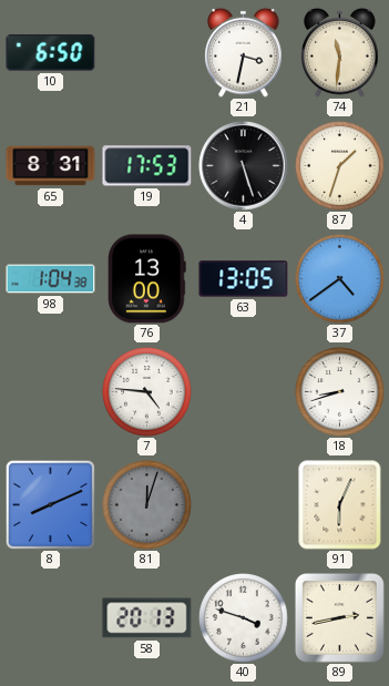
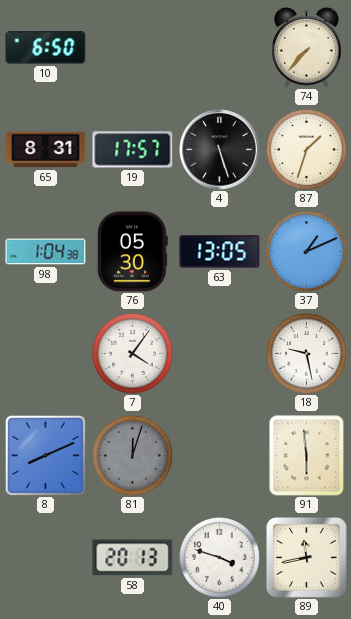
21: 3:32 -> none (244, 52)
74: 11:31 -> 7:37 (307, 47)
19: 17:53 -> 17:57 (133, 150)
76: 13:00 -> 05:30 (133, 252)
37: 4:39 -> 1:11 (307, 252)
7: 4:46 -> 4:06 (133, 354)
18: 8:42 -> 9:28 (307, 354)
91: 6:04 -> 5:59 (307, 456)
89: 2:43 -> 11:43 (306, 557)
